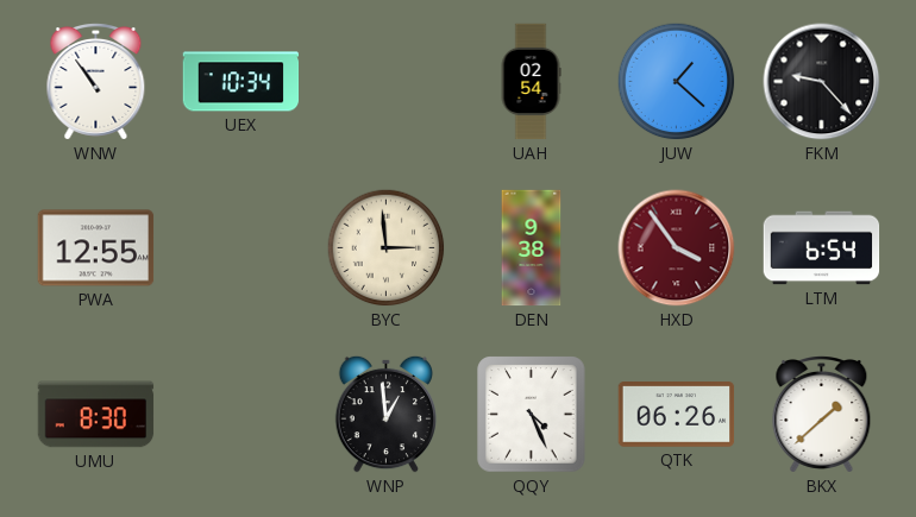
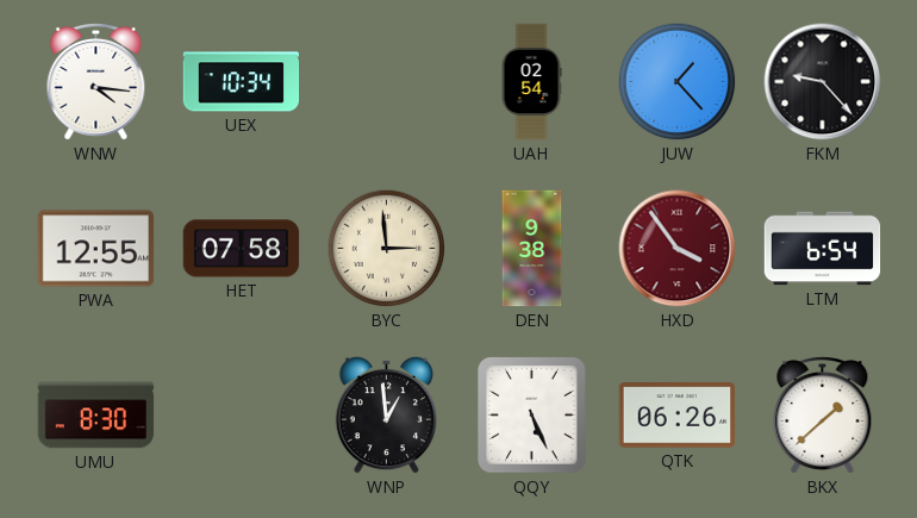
WNW: 10:54 -> 4:16 (96, 82)
JUW: 1:22 -> 1:23 (678, 82)
HET: none -> 07:58 (242, 249)
QQY: 4:26 -> 5:26 (532, 416)
